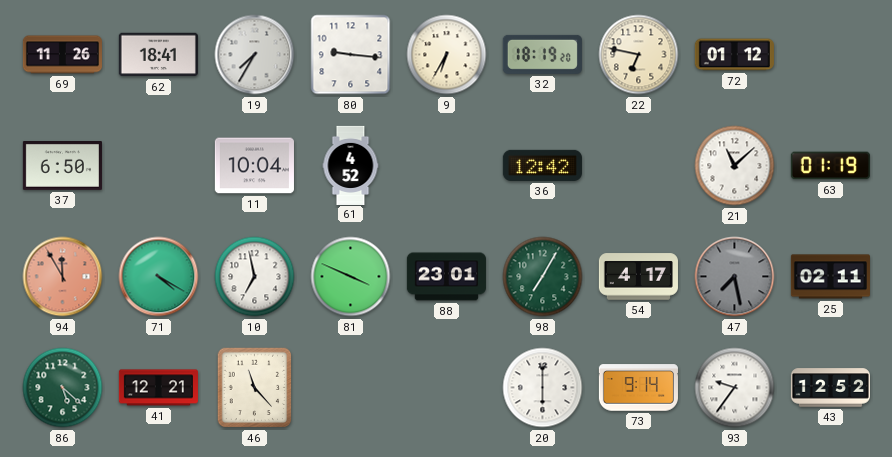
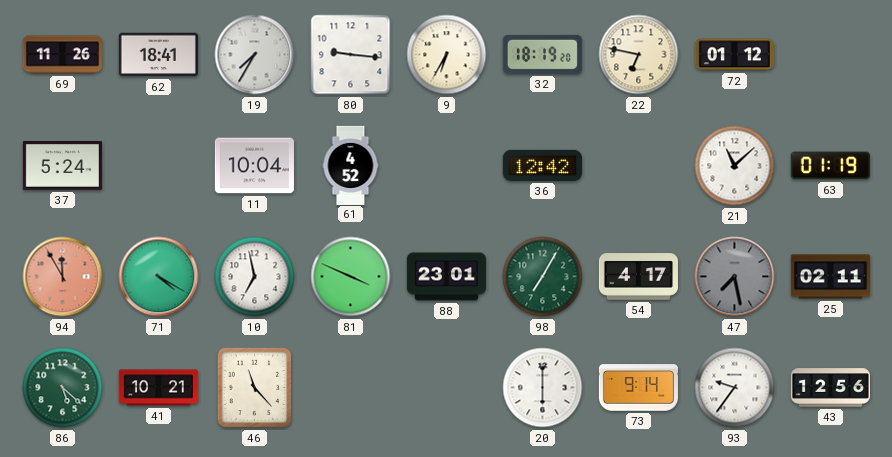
37: 6:50 -> 5:24 (62, 166)
41: 12:21 -> 10:21 (158, 388)
43: 12:52 -> 12:56 (830, 388)
